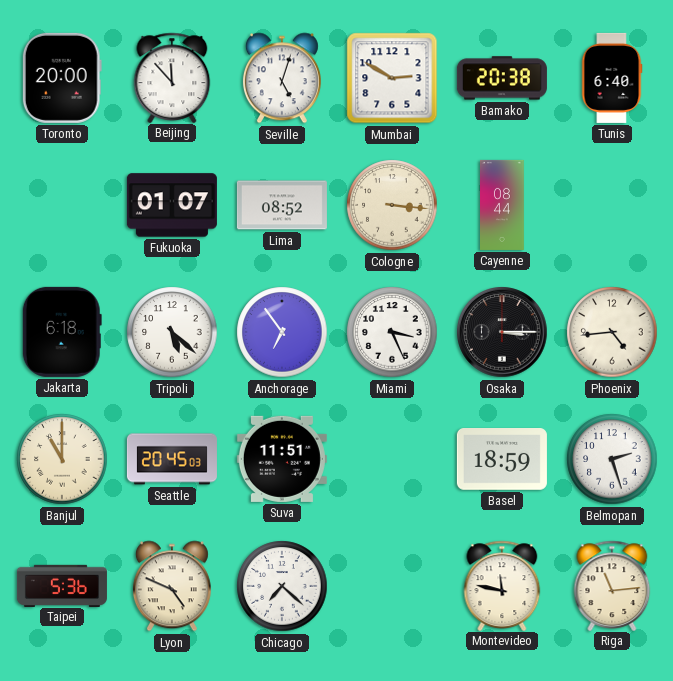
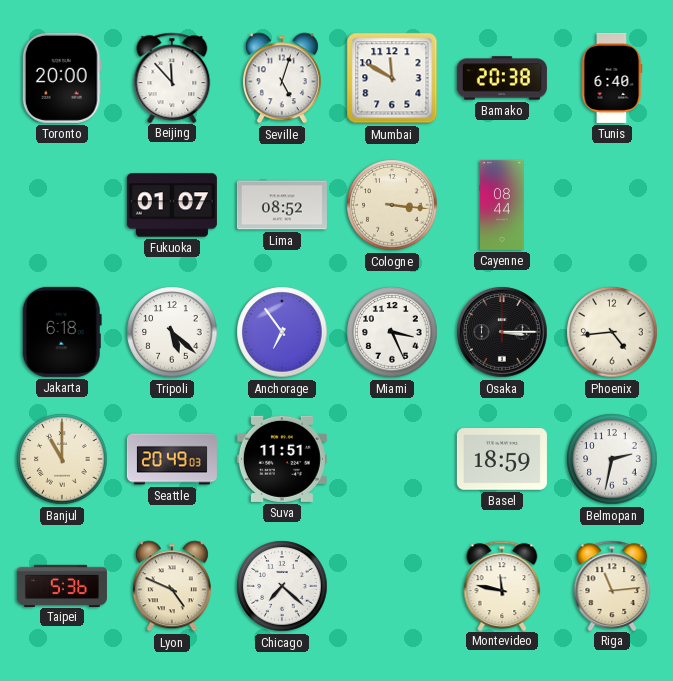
Mumbai: 2:50 -> 11:50 (392, 78)
Seattle: 20:45 -> 20:49 (172, 459)
Belmopan: 2:27 -> 2:32 (612, 459)
